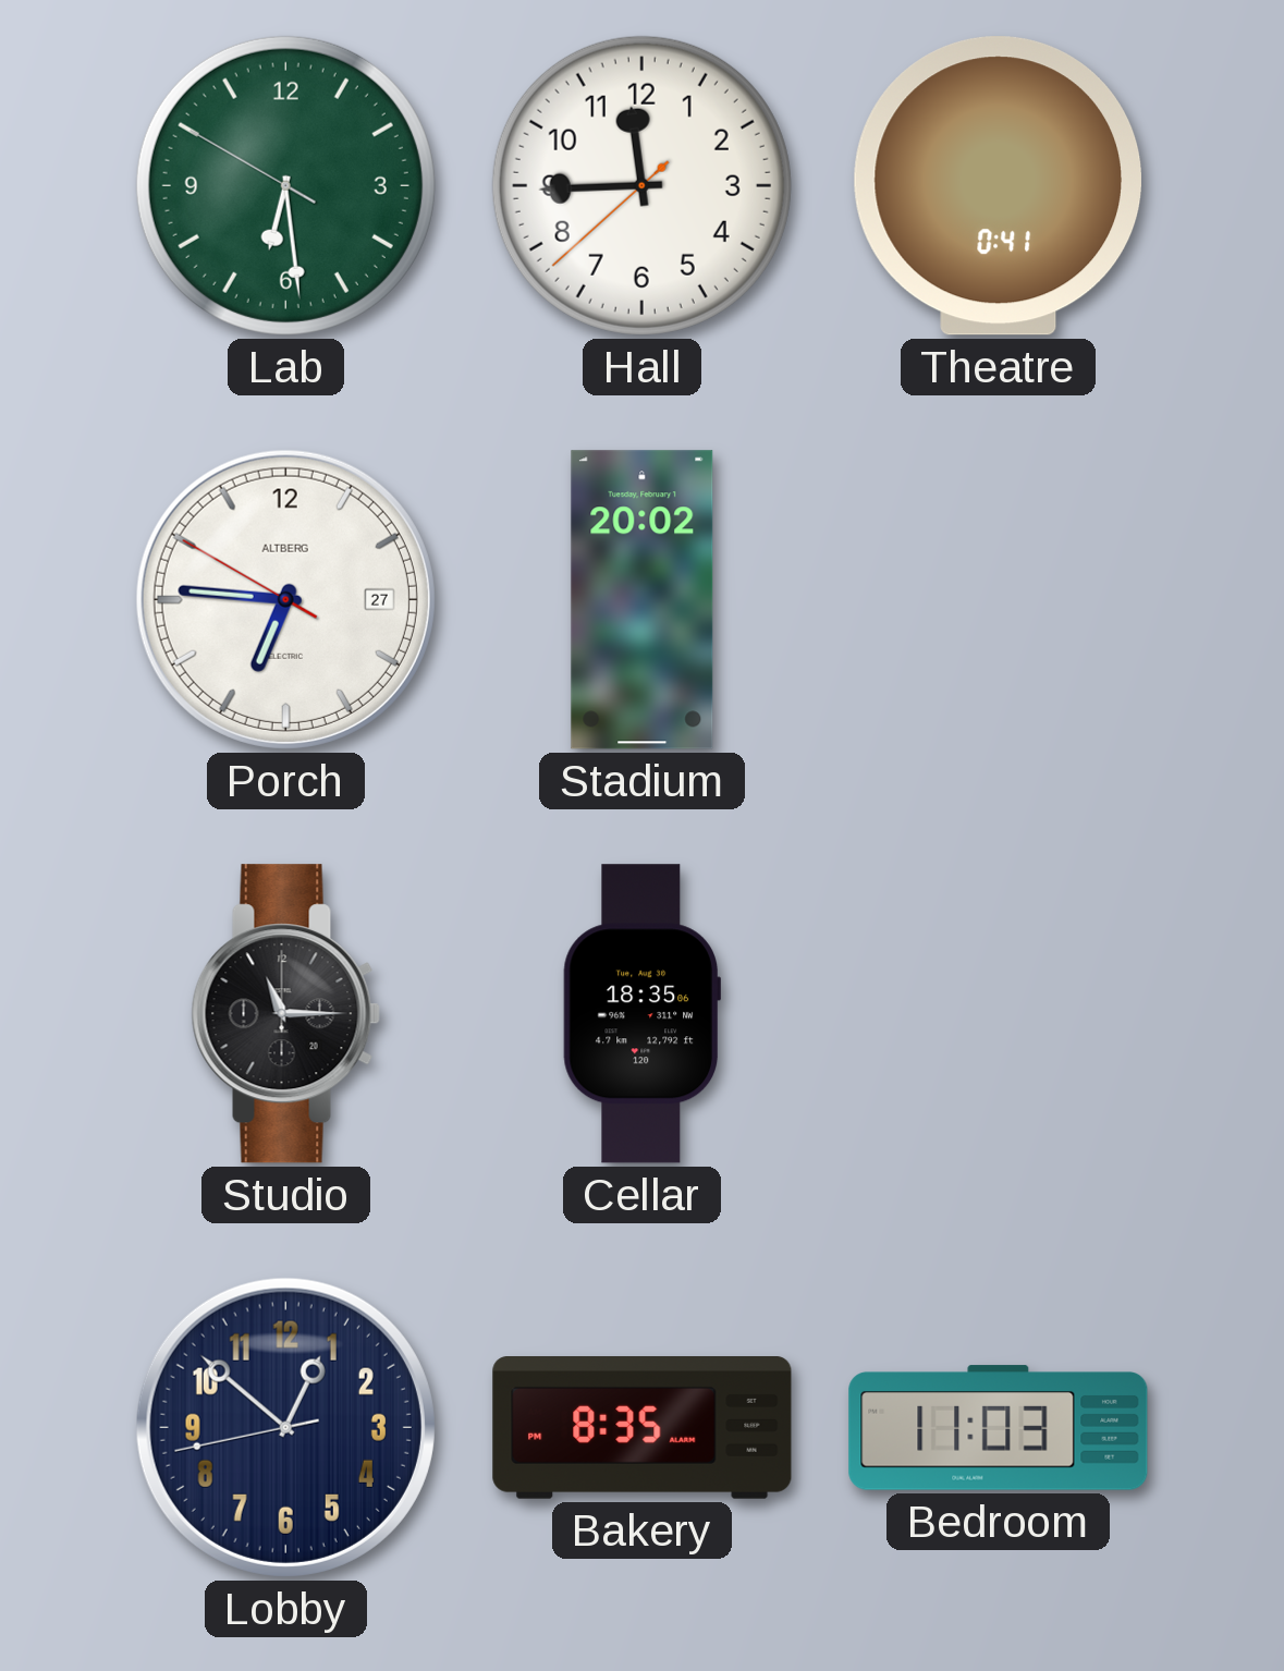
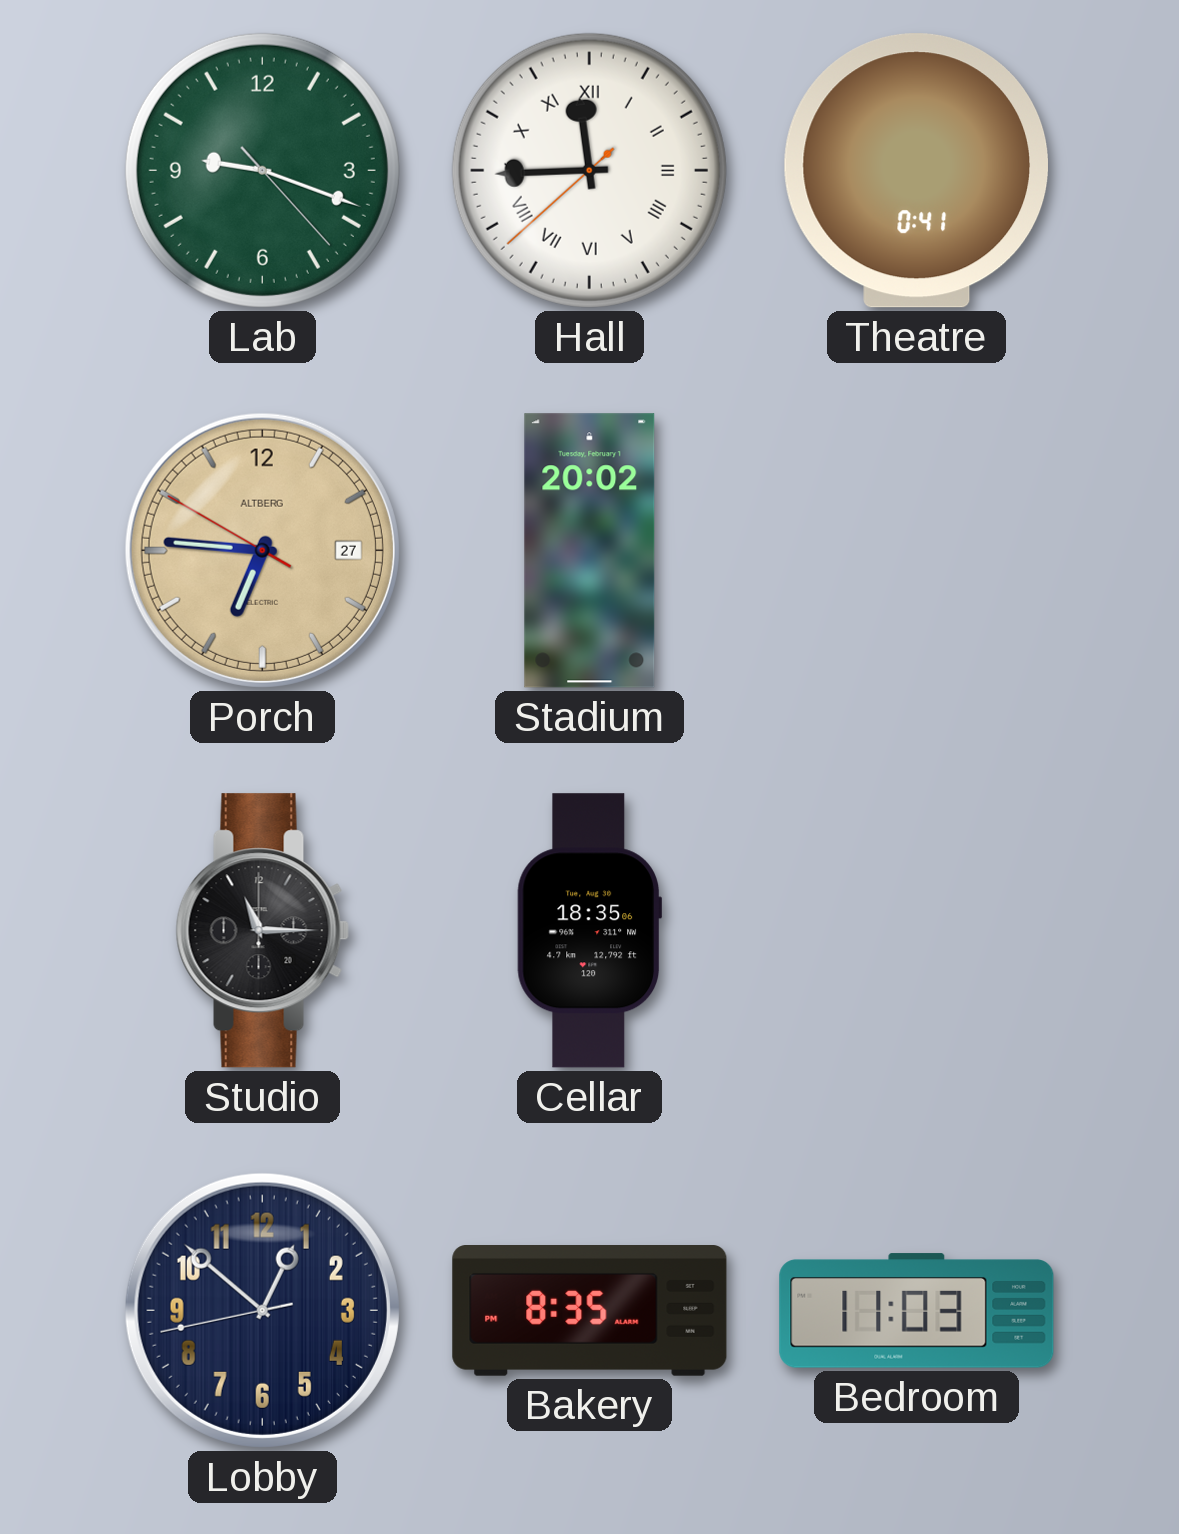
Lab: 6:28 -> 9:18 (262, 170)
Hall numerals: Arabic -> Roman (589, 170)
Porch dial: white -> champagne (262, 550)
